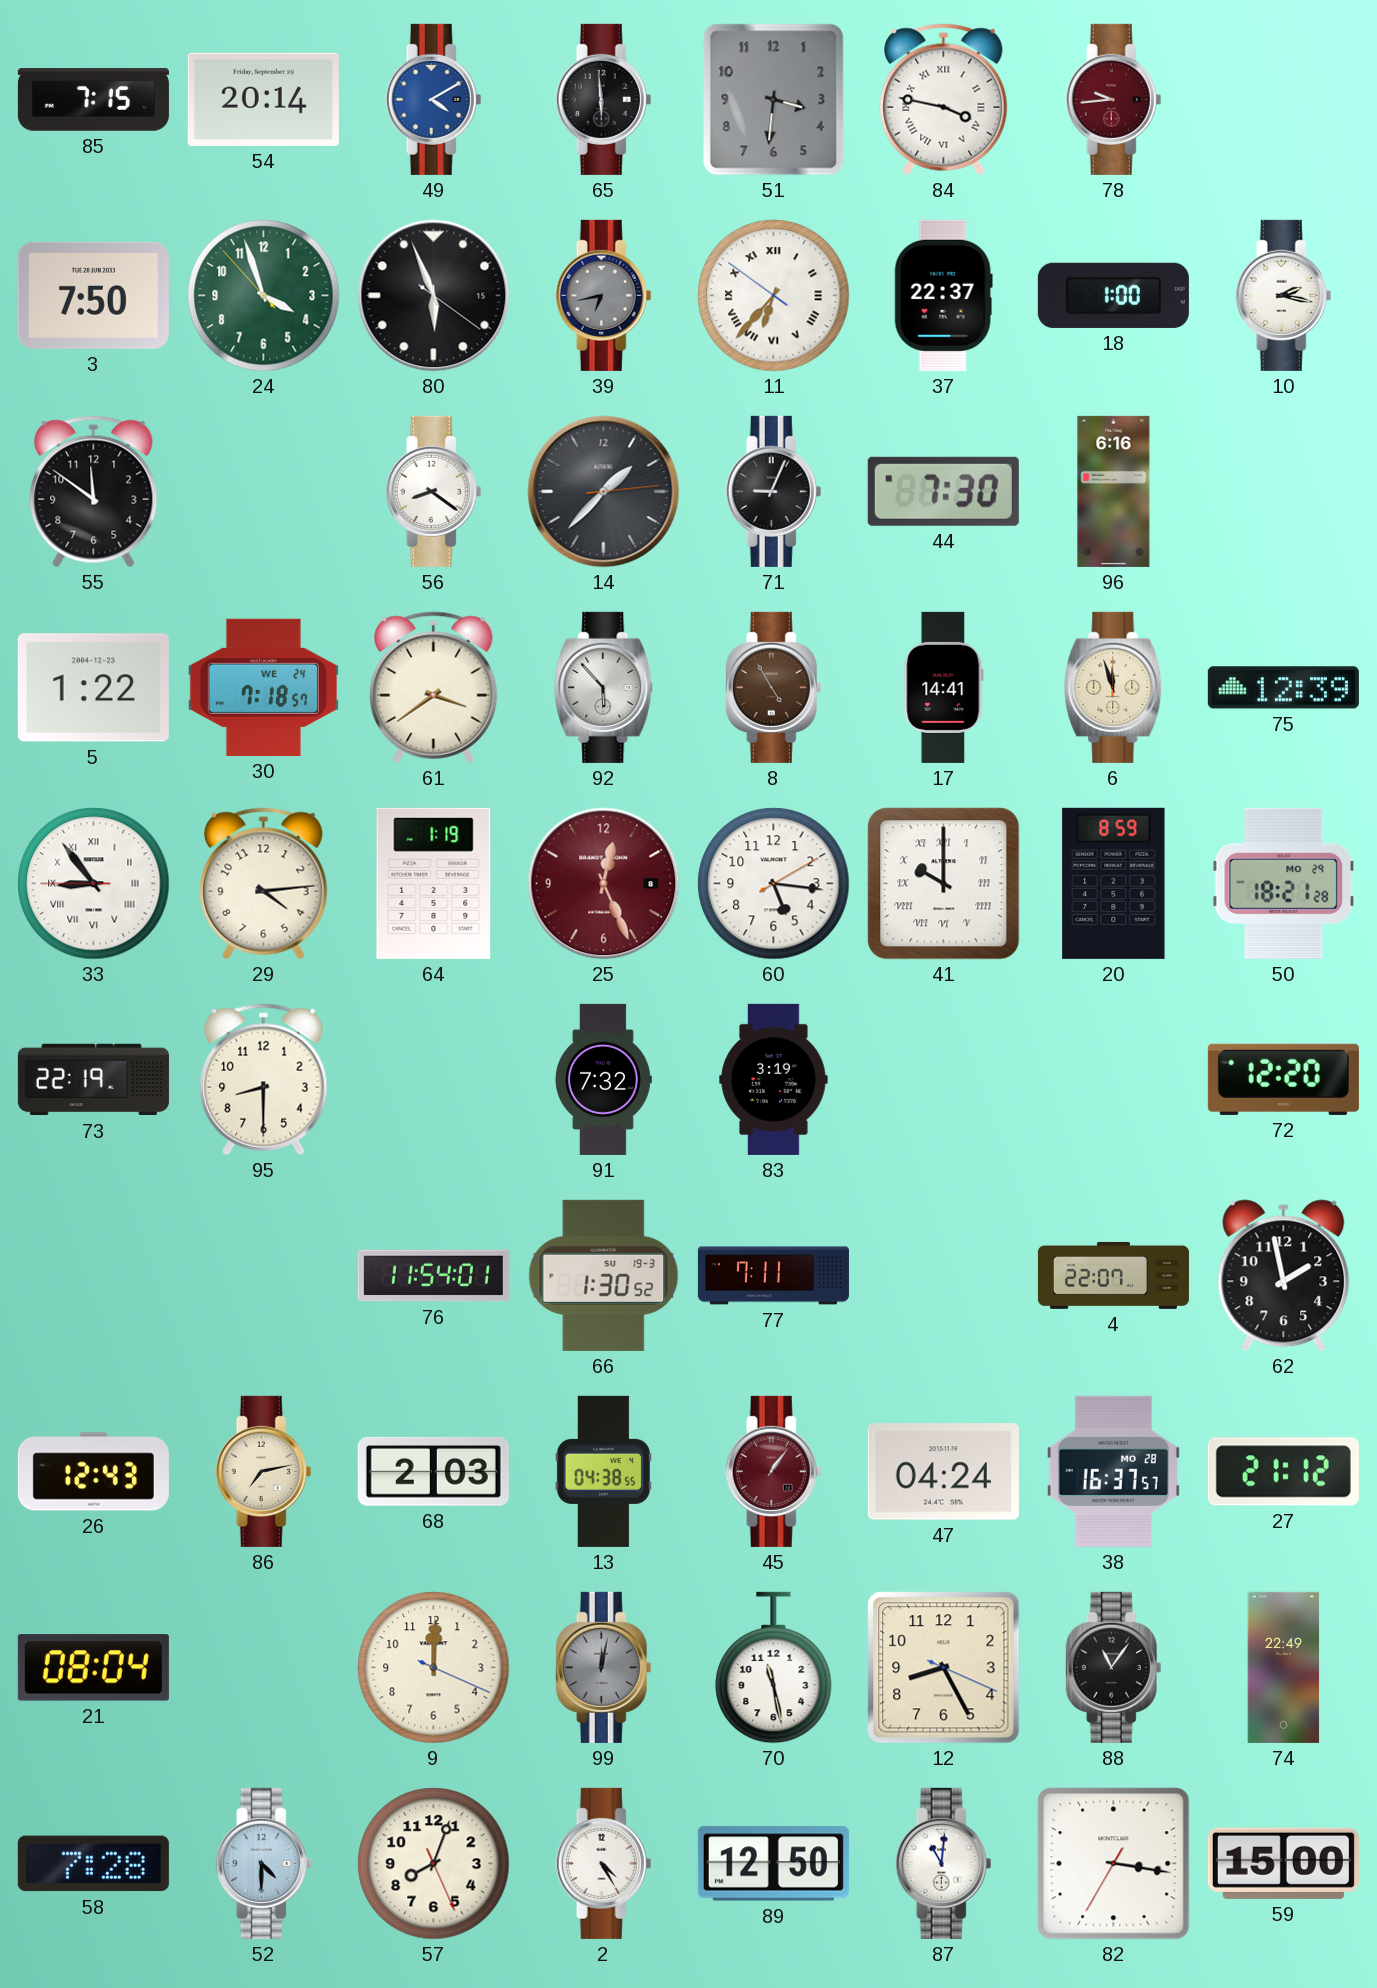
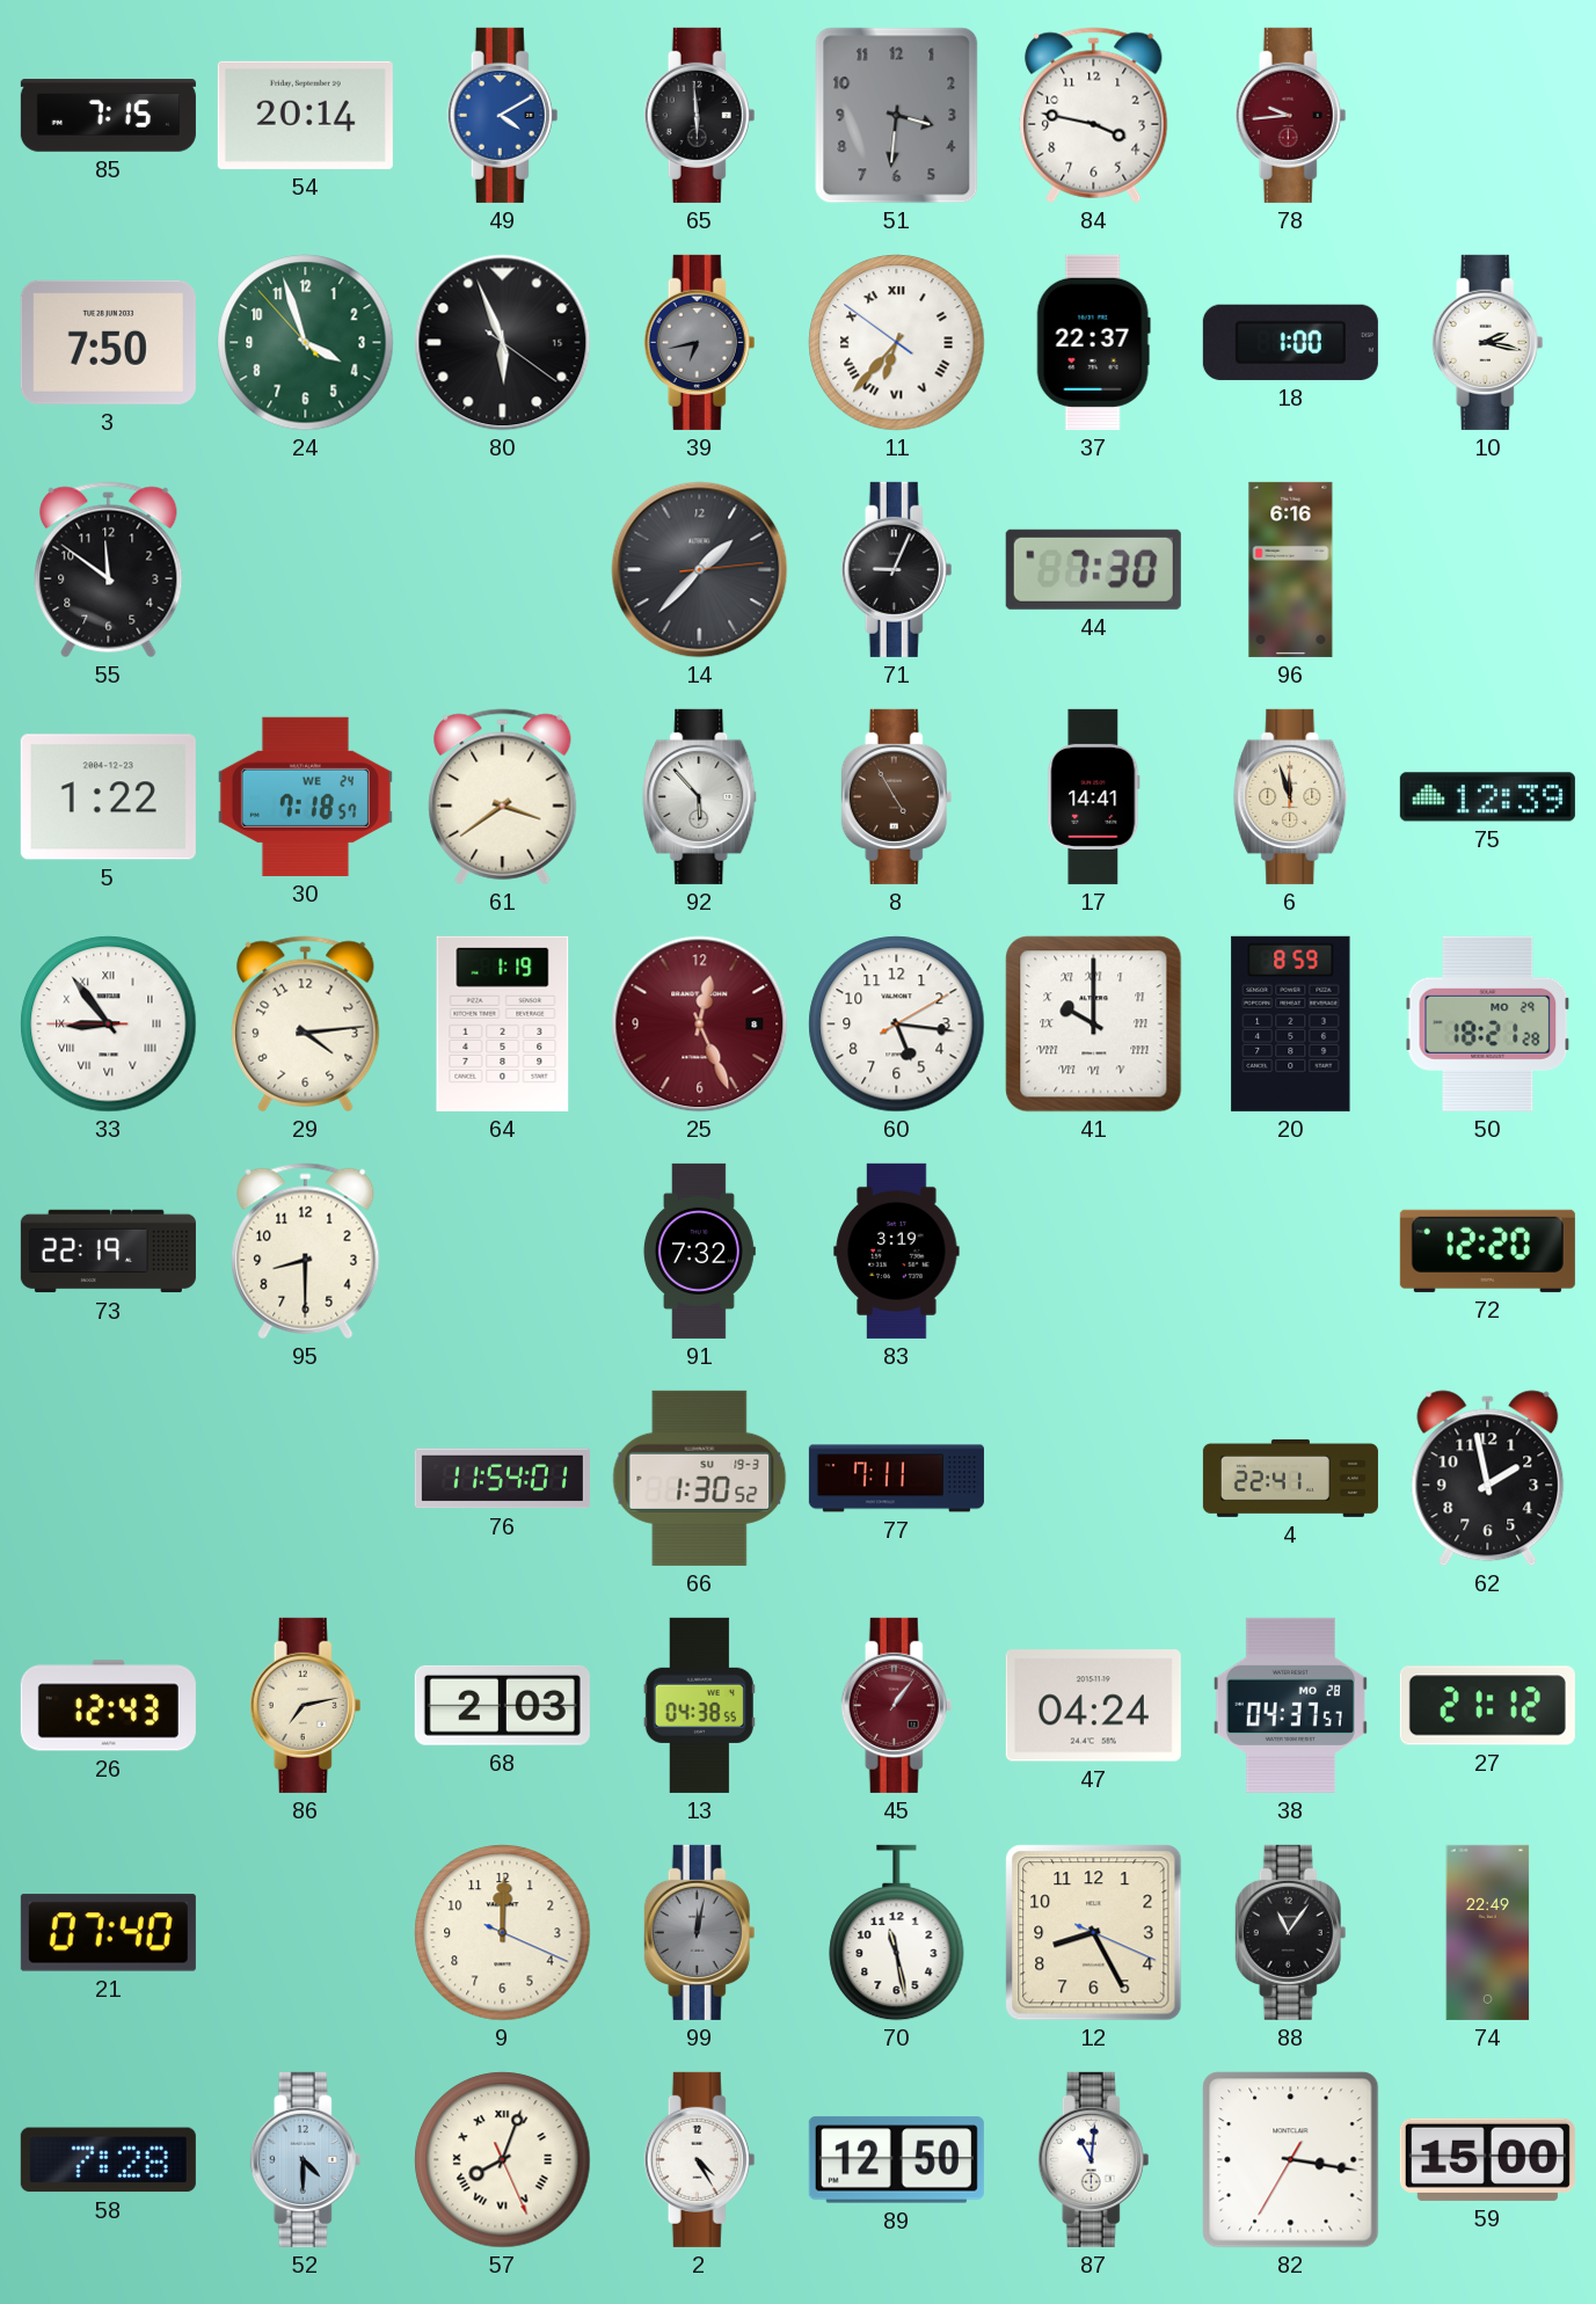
84 numerals: Roman -> Arabic (1094, 116)
56: 8:21 -> none (434, 491)
4: 22:07 -> 22:41 (1290, 1478)
38: 16:37 -> 04:37 (1290, 1705)
21: 08:04 -> 07:40 (108, 1933)
57 numerals: Arabic -> Roman (503, 2160)
